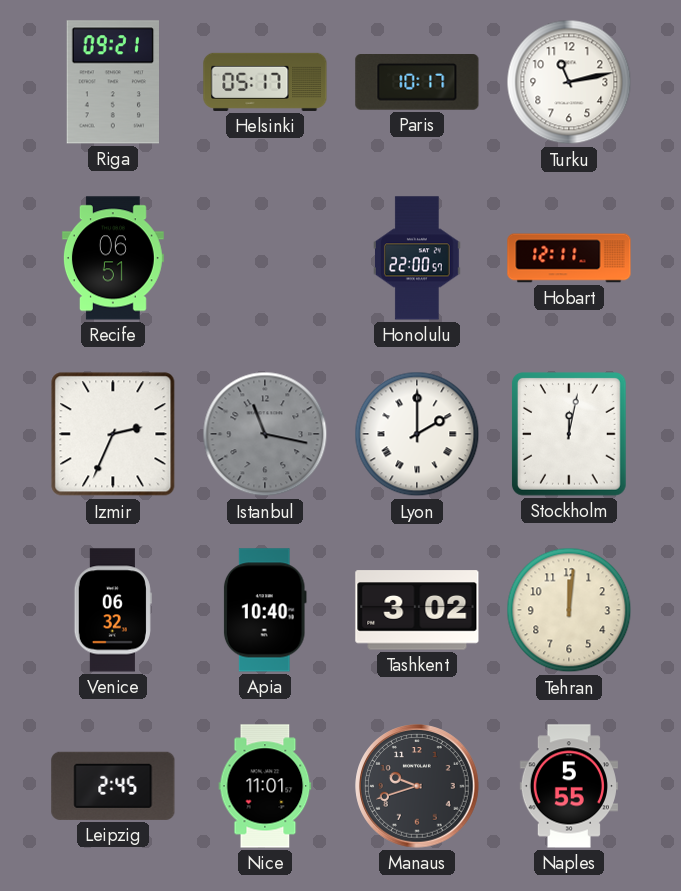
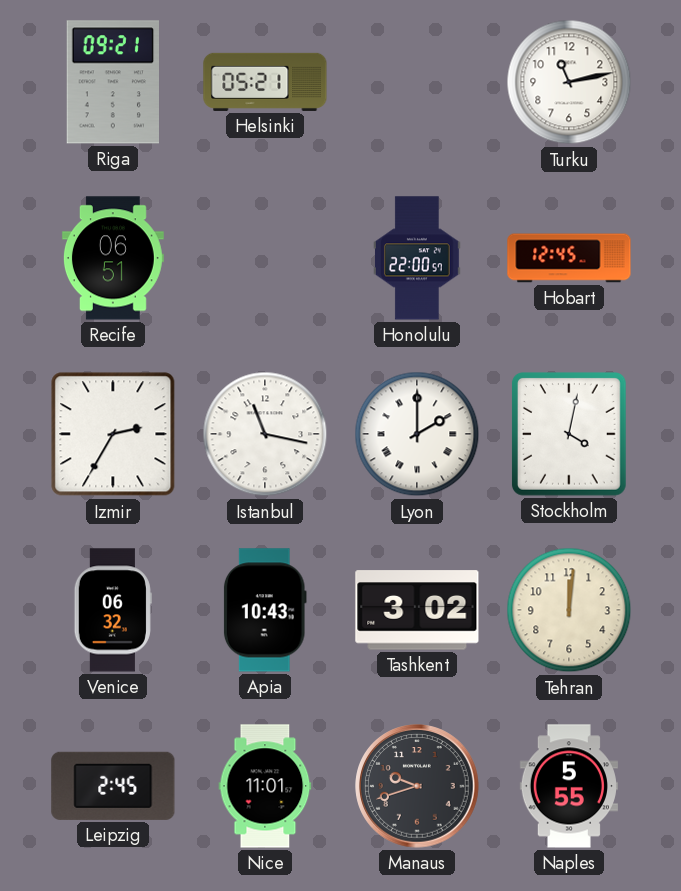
Helsinki: 05:17 -> 05:21 (265, 82)
Paris: 10:17 -> none (417, 83)
Hobart: 12:11 -> 12:45 (569, 258)
Izmir: 2:34 -> 2:35 (113, 434)
Istanbul dial: grey -> white (265, 434)
Stockholm: 12:02 -> 4:02 (569, 435)
Apia: 10:40 -> 10:43 (265, 610)
